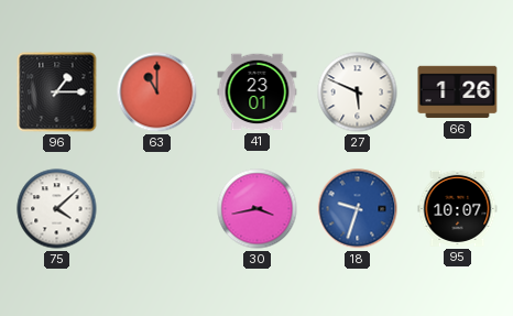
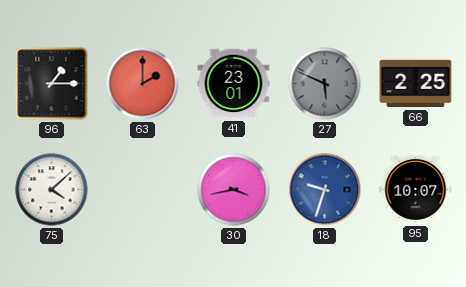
63: 11:00 -> 2:00 (143, 84)
27 dial: white -> grey (325, 84)
66: 1:26 -> 2:25 (416, 84)
